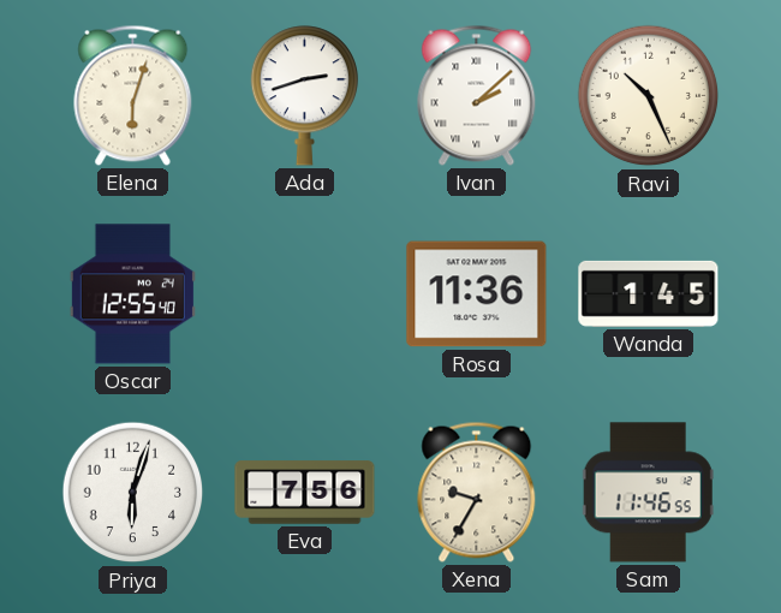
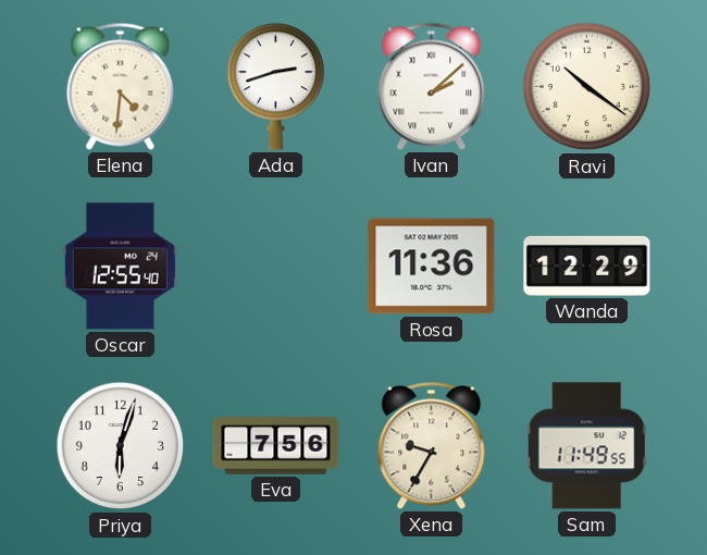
Elena: 6:03 -> 4:31 (121, 86)
Ravi: 10:26 -> 10:21 (587, 87)
Wanda: 1:45 -> 12:29 (587, 266)
Sam: 11:46 -> 11:49 (586, 446)
